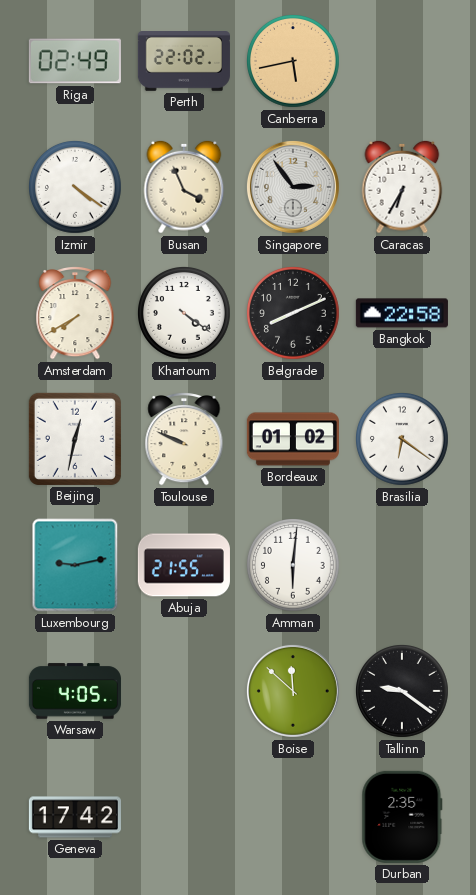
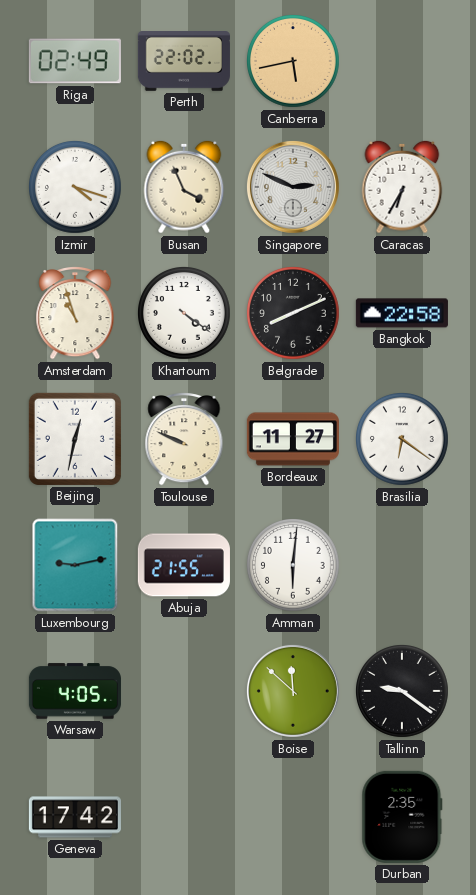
Izmir: 4:21 -> 4:18 (76, 188)
Singapore: 2:54 -> 2:49 (293, 187)
Amsterdam: 7:40 -> 10:57 (75, 313)
Bordeaux: 01:02 -> 11:27 (293, 439)
